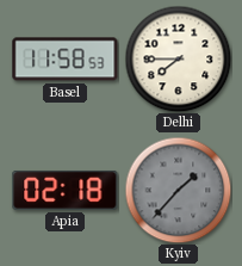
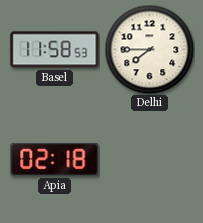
Kyiv: 1:37 -> none (178, 190)
